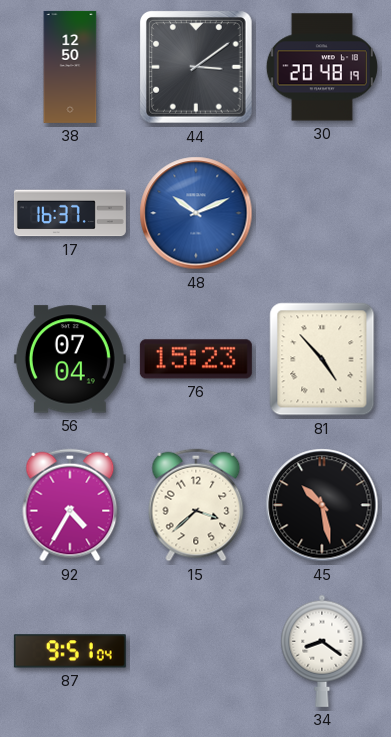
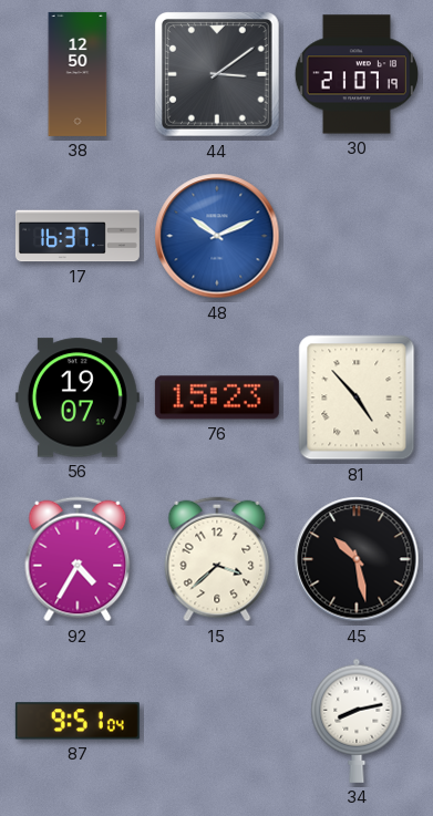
30: 20:48 -> 21:07 (357, 74)
56: 07:04 -> 19:07 (78, 397)
34: 8:21 -> 8:13 (357, 721)
